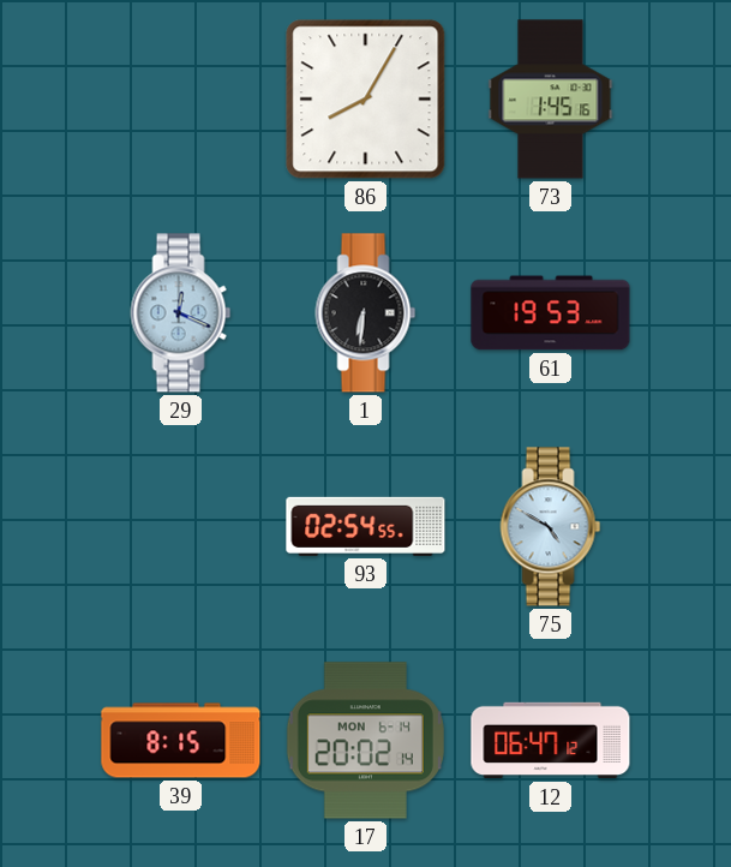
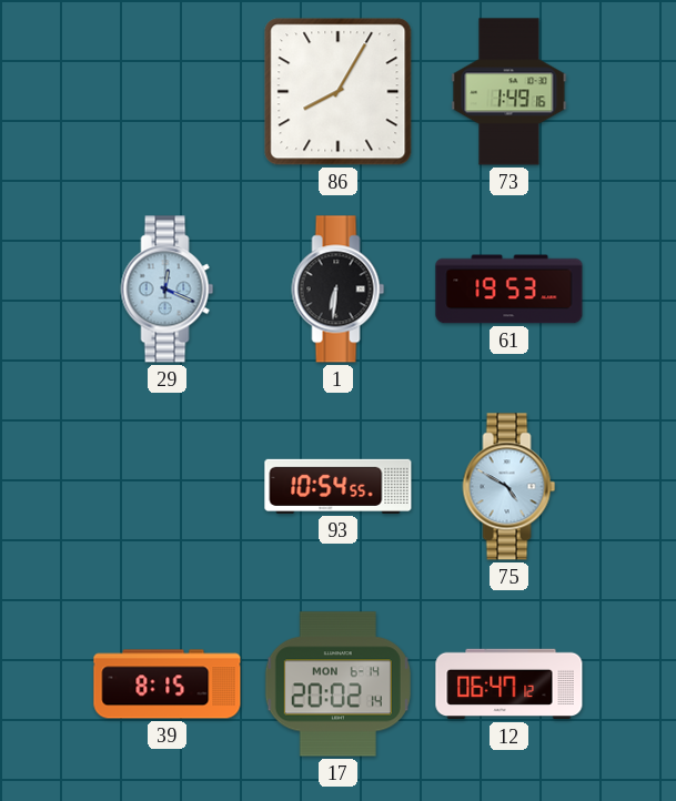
73: 1:45 -> 1:49 (509, 92)
93: 02:54 -> 10:54 (339, 486)
